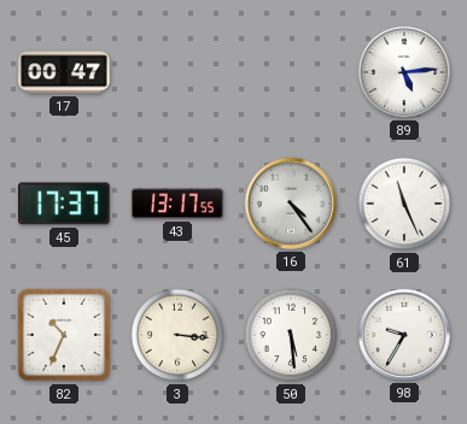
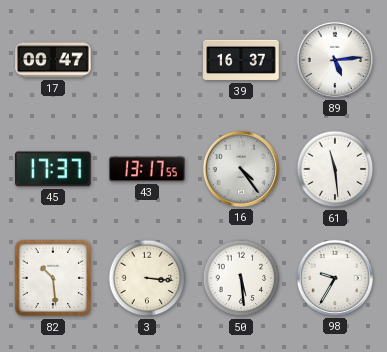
39: none -> 16:37 (241, 60)
61: 11:26 -> 11:29 (335, 169)
82: 10:34 -> 10:29 (53, 278)
